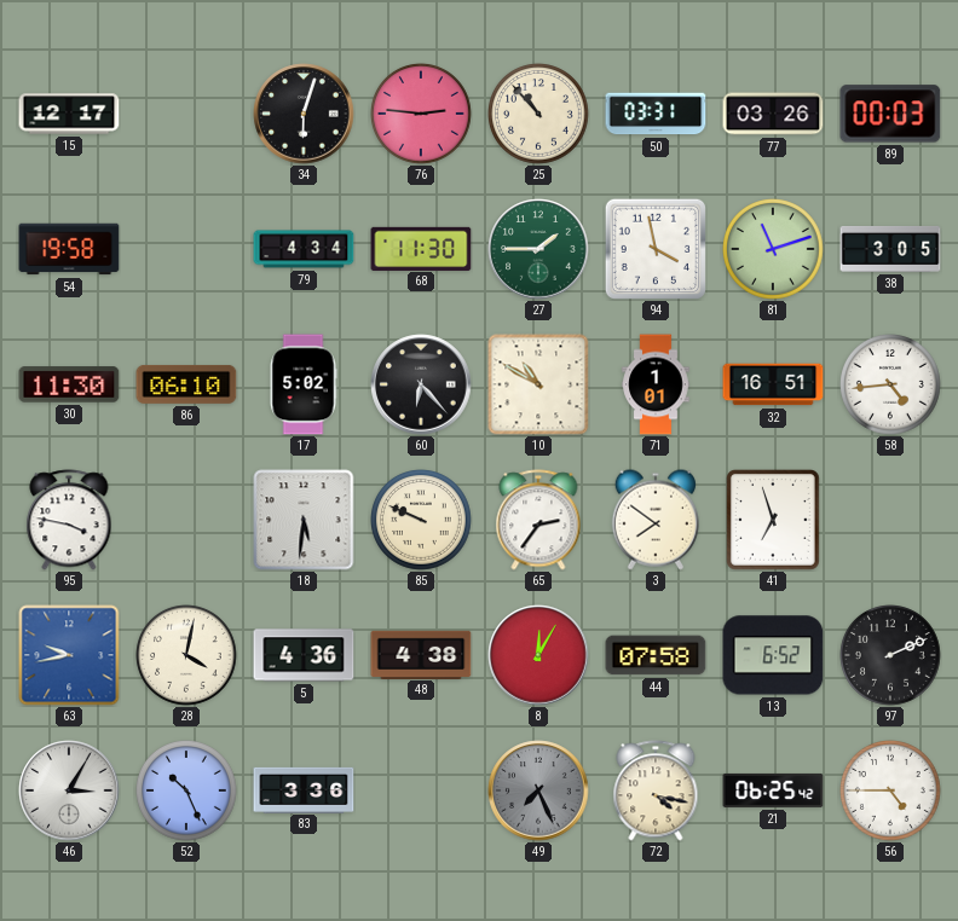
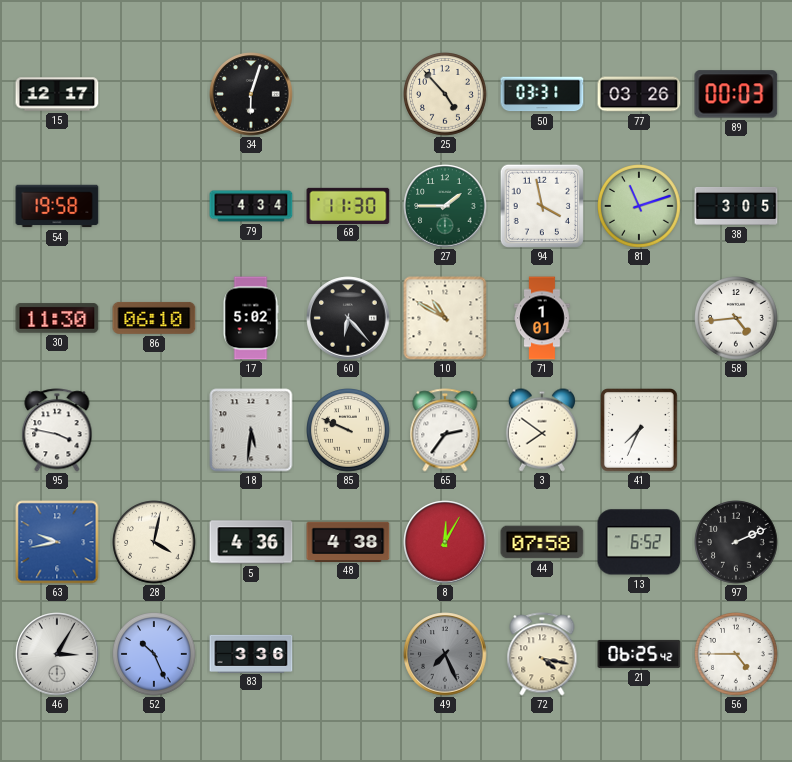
76: 2:46 -> none (422, 115)
25: 10:53 -> 4:53 (446, 95)
32: 16:51 -> none (773, 384)
41: 6:57 -> 7:34 (640, 431)
